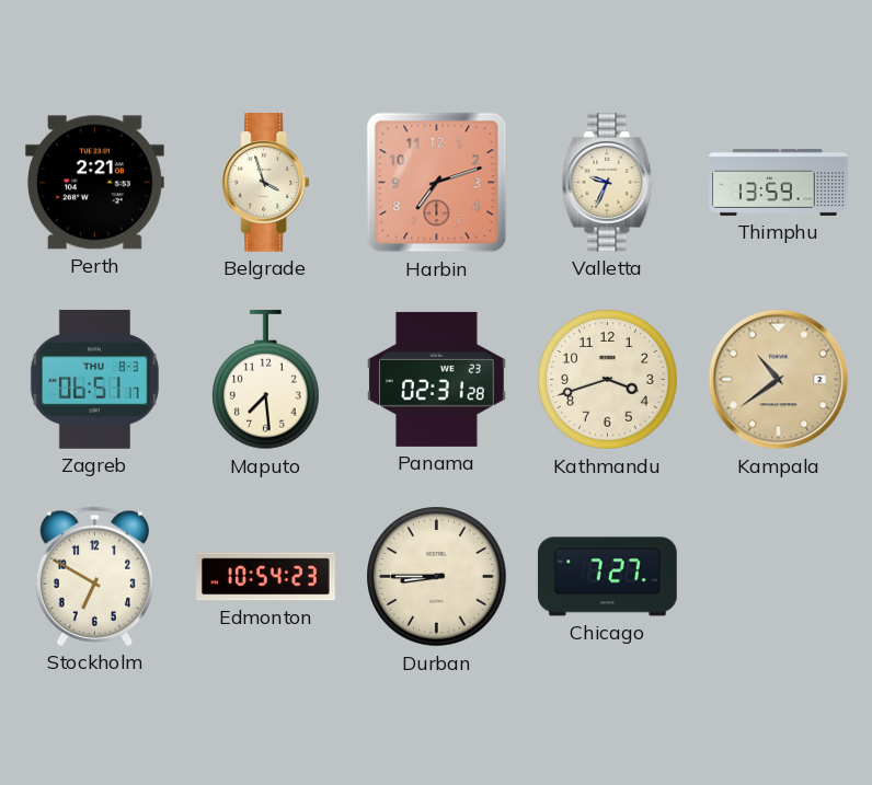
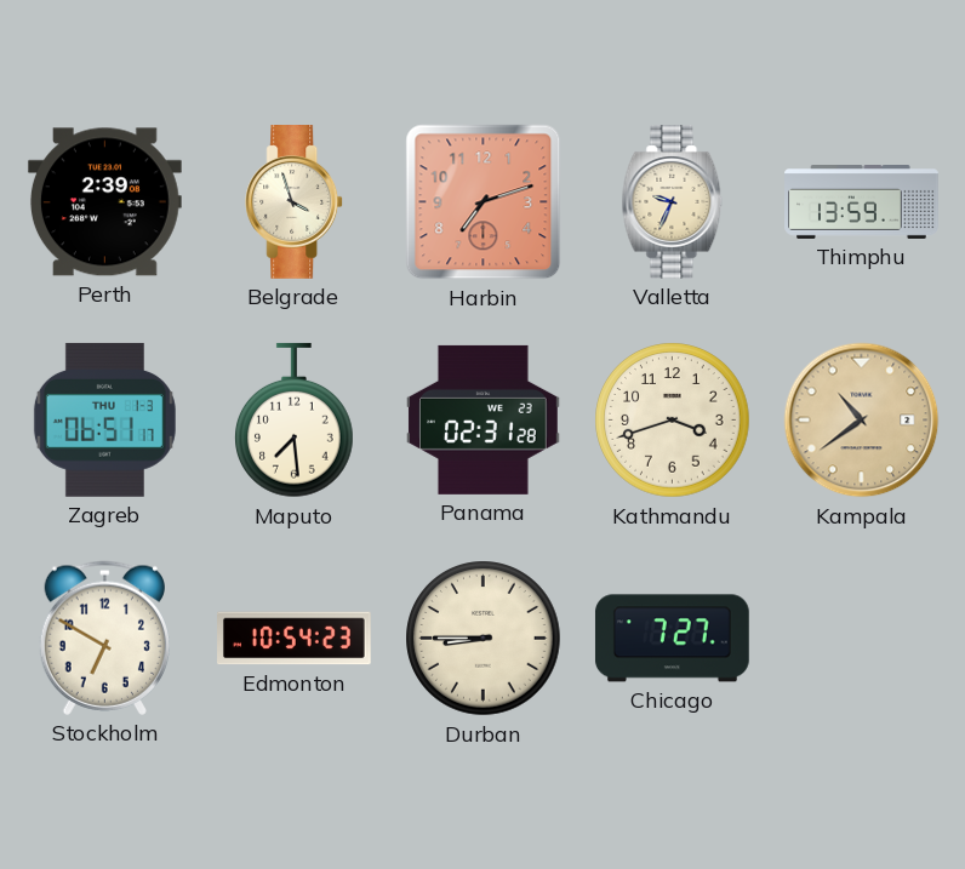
Perth: 2:21 -> 2:39 (104, 202)
Zagreb date: THU 8-3 -> THU 1-3 (104, 419)
